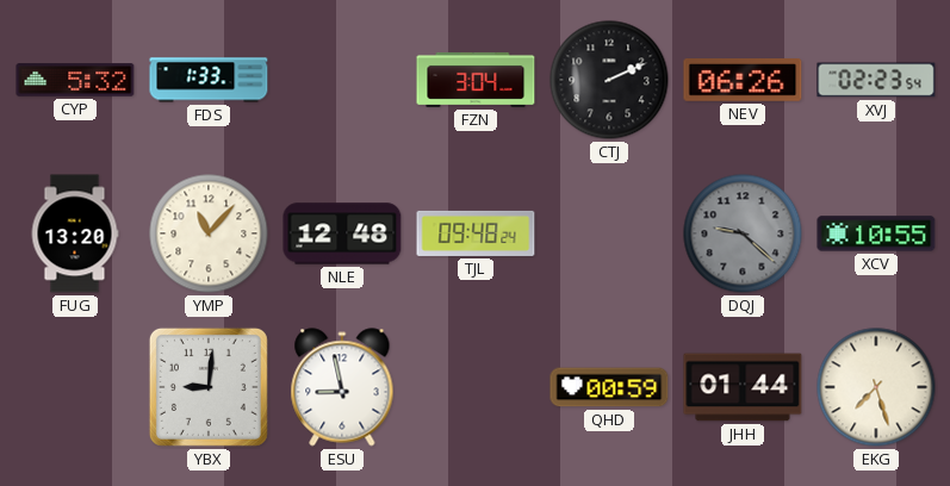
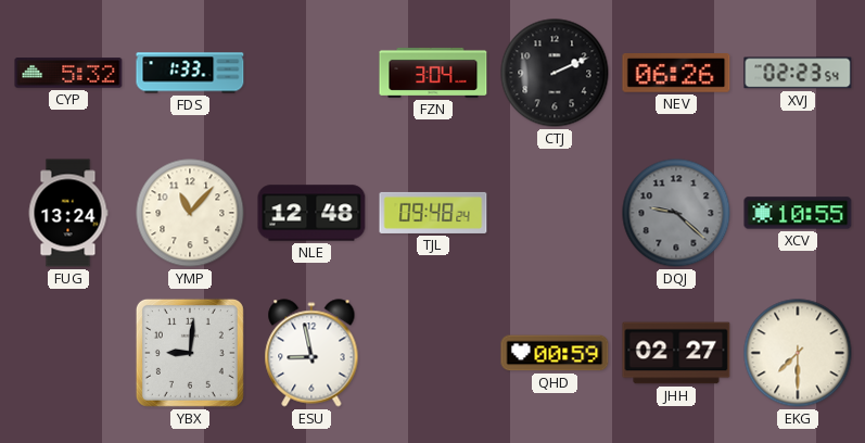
FUG: 13:20 -> 13:24 (68, 213)
JHH: 01:44 -> 02:27 (676, 353)
EKG: 7:27 -> 7:30 (798, 353)
